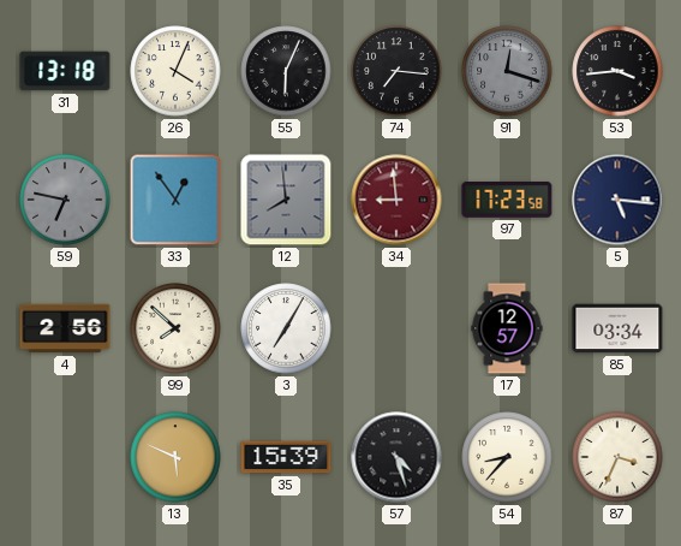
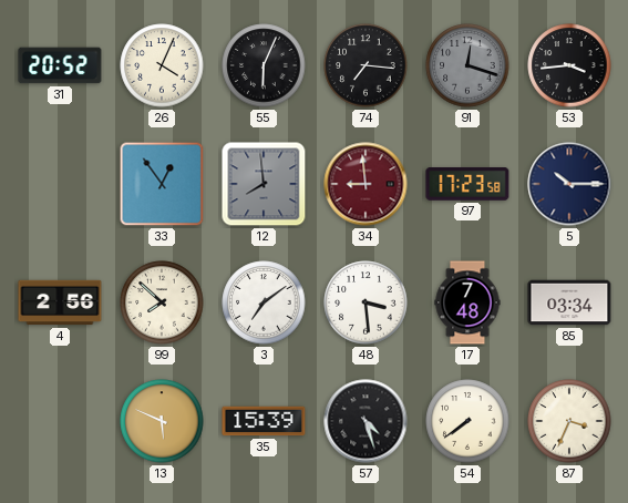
31: 13:18 -> 20:52 (60, 65)
59: 6:47 -> none (65, 200)
5: 5:16 -> 10:15 (569, 184)
3: 7:05 -> 7:09 (264, 302)
48: none -> 3:29 (366, 302)
17: 12:57 -> 7:48 (467, 302)
54: 8:37 -> 7:39 (467, 421)
